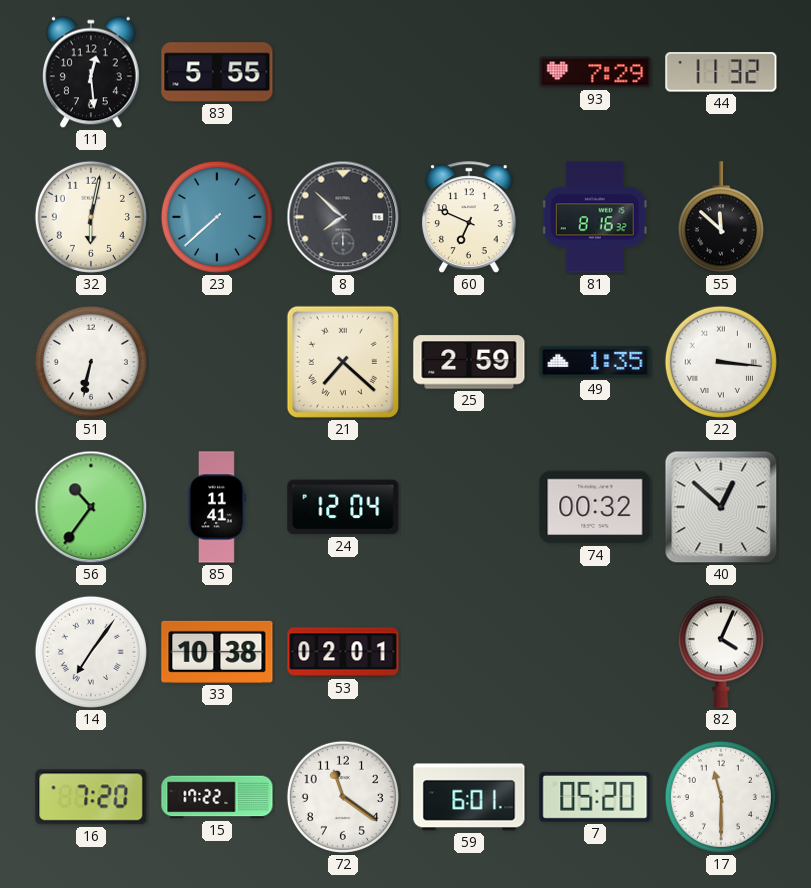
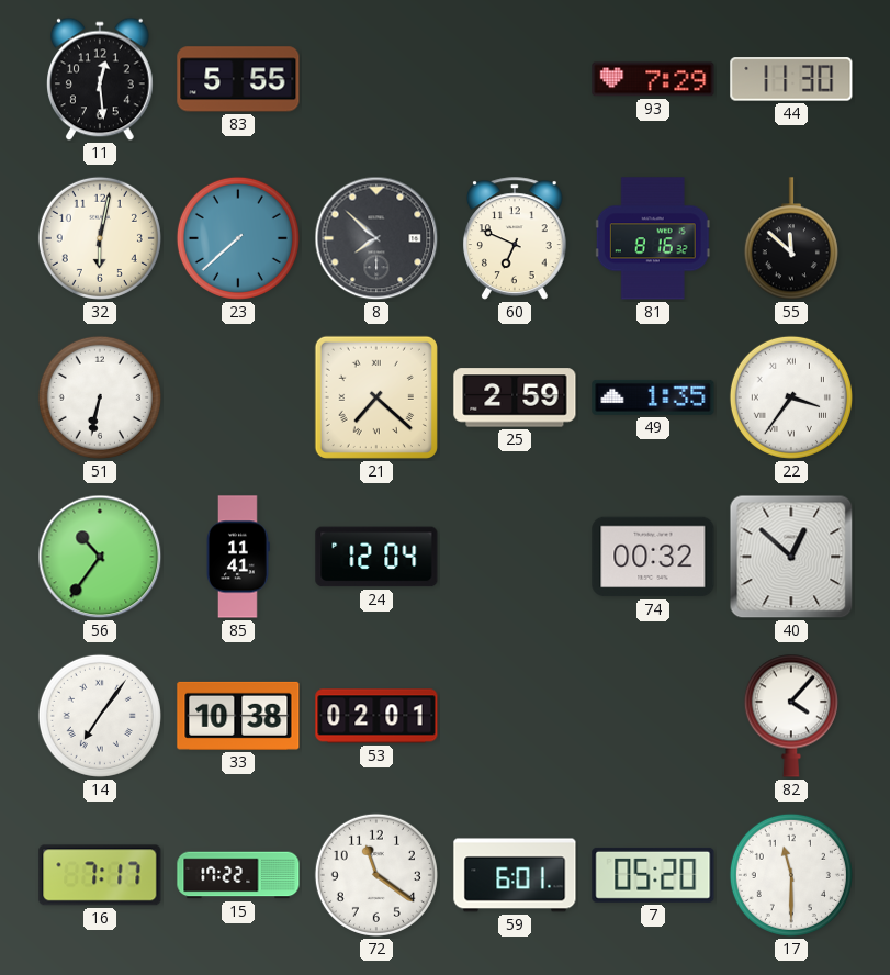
44: 11:32 -> 11:30 (791, 79)
22: 3:16 -> 3:36 (791, 397)
82: 4:04 -> 4:07 (791, 716)
16: 7:20 -> 7:17 (100, 875)
